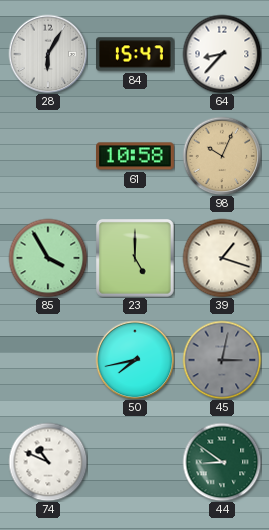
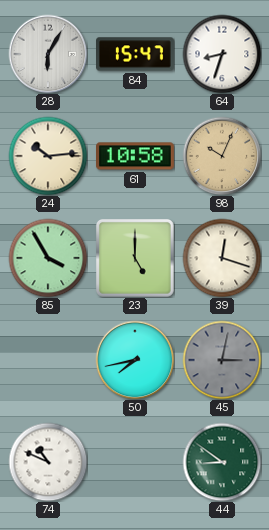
64: 8:37 -> 8:33 (222, 54)
24: none -> 10:14 (48, 156)
39: 1:18 -> 12:18 (222, 258)
